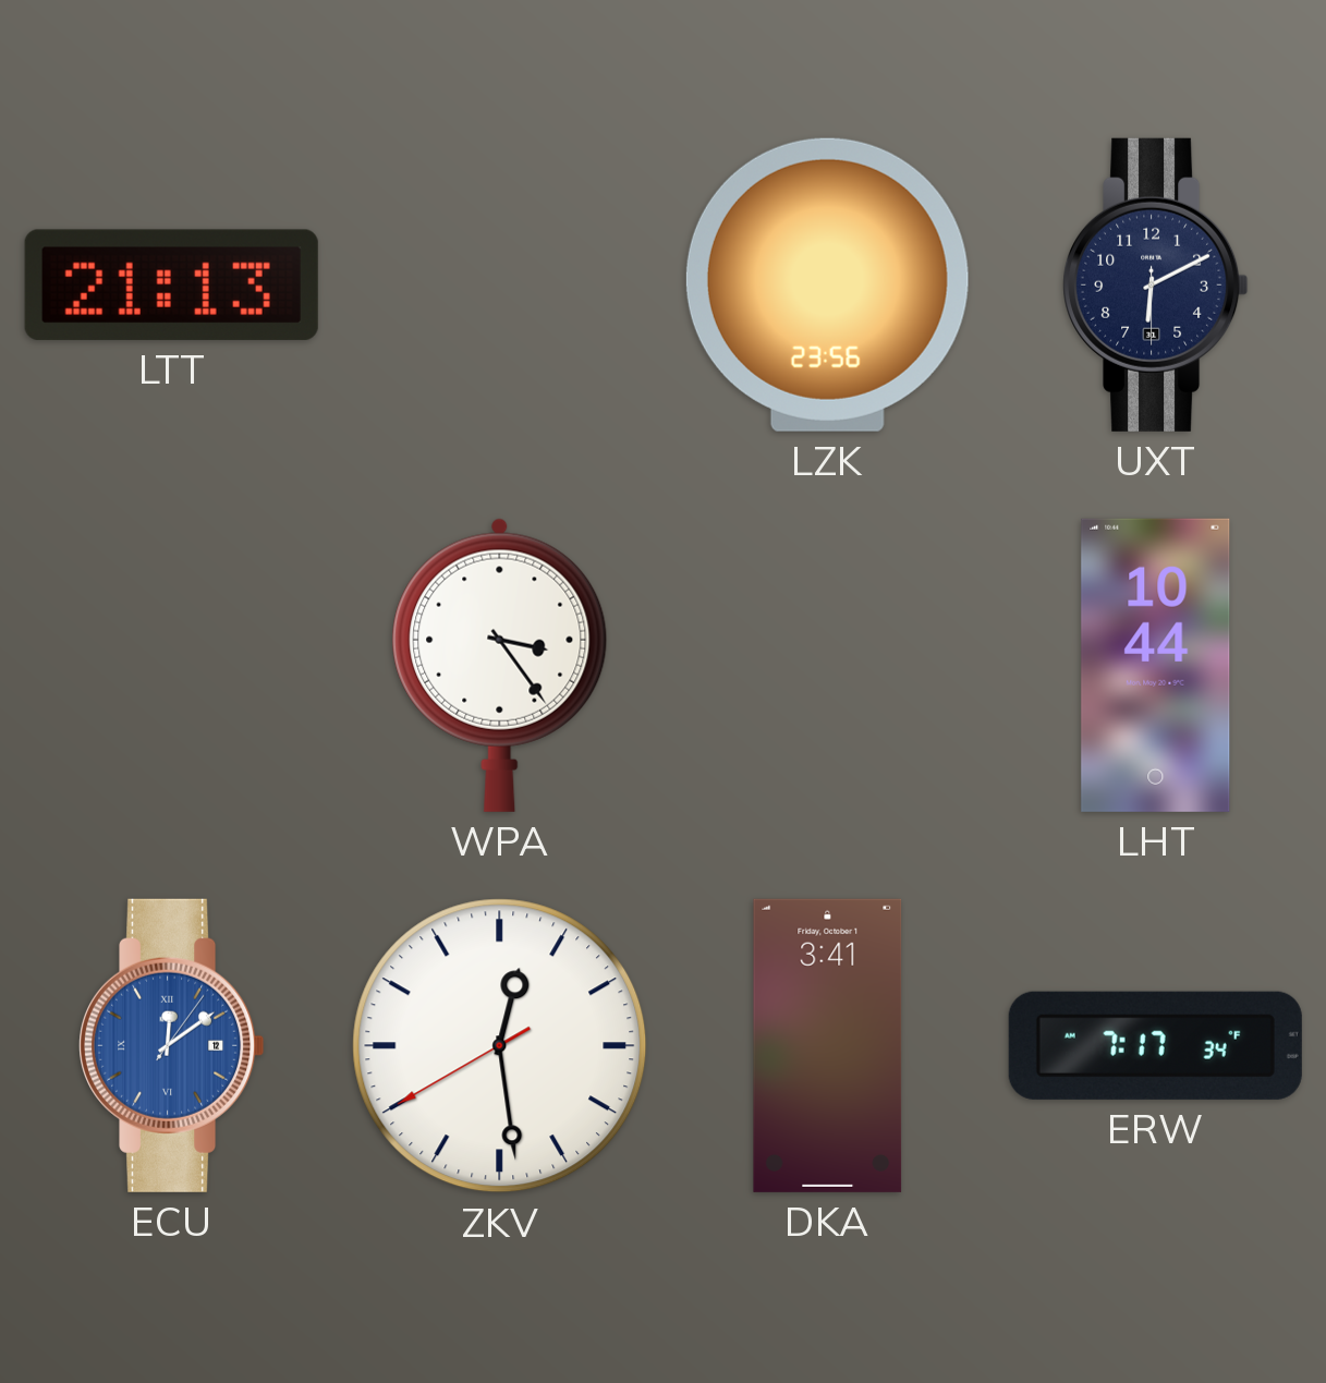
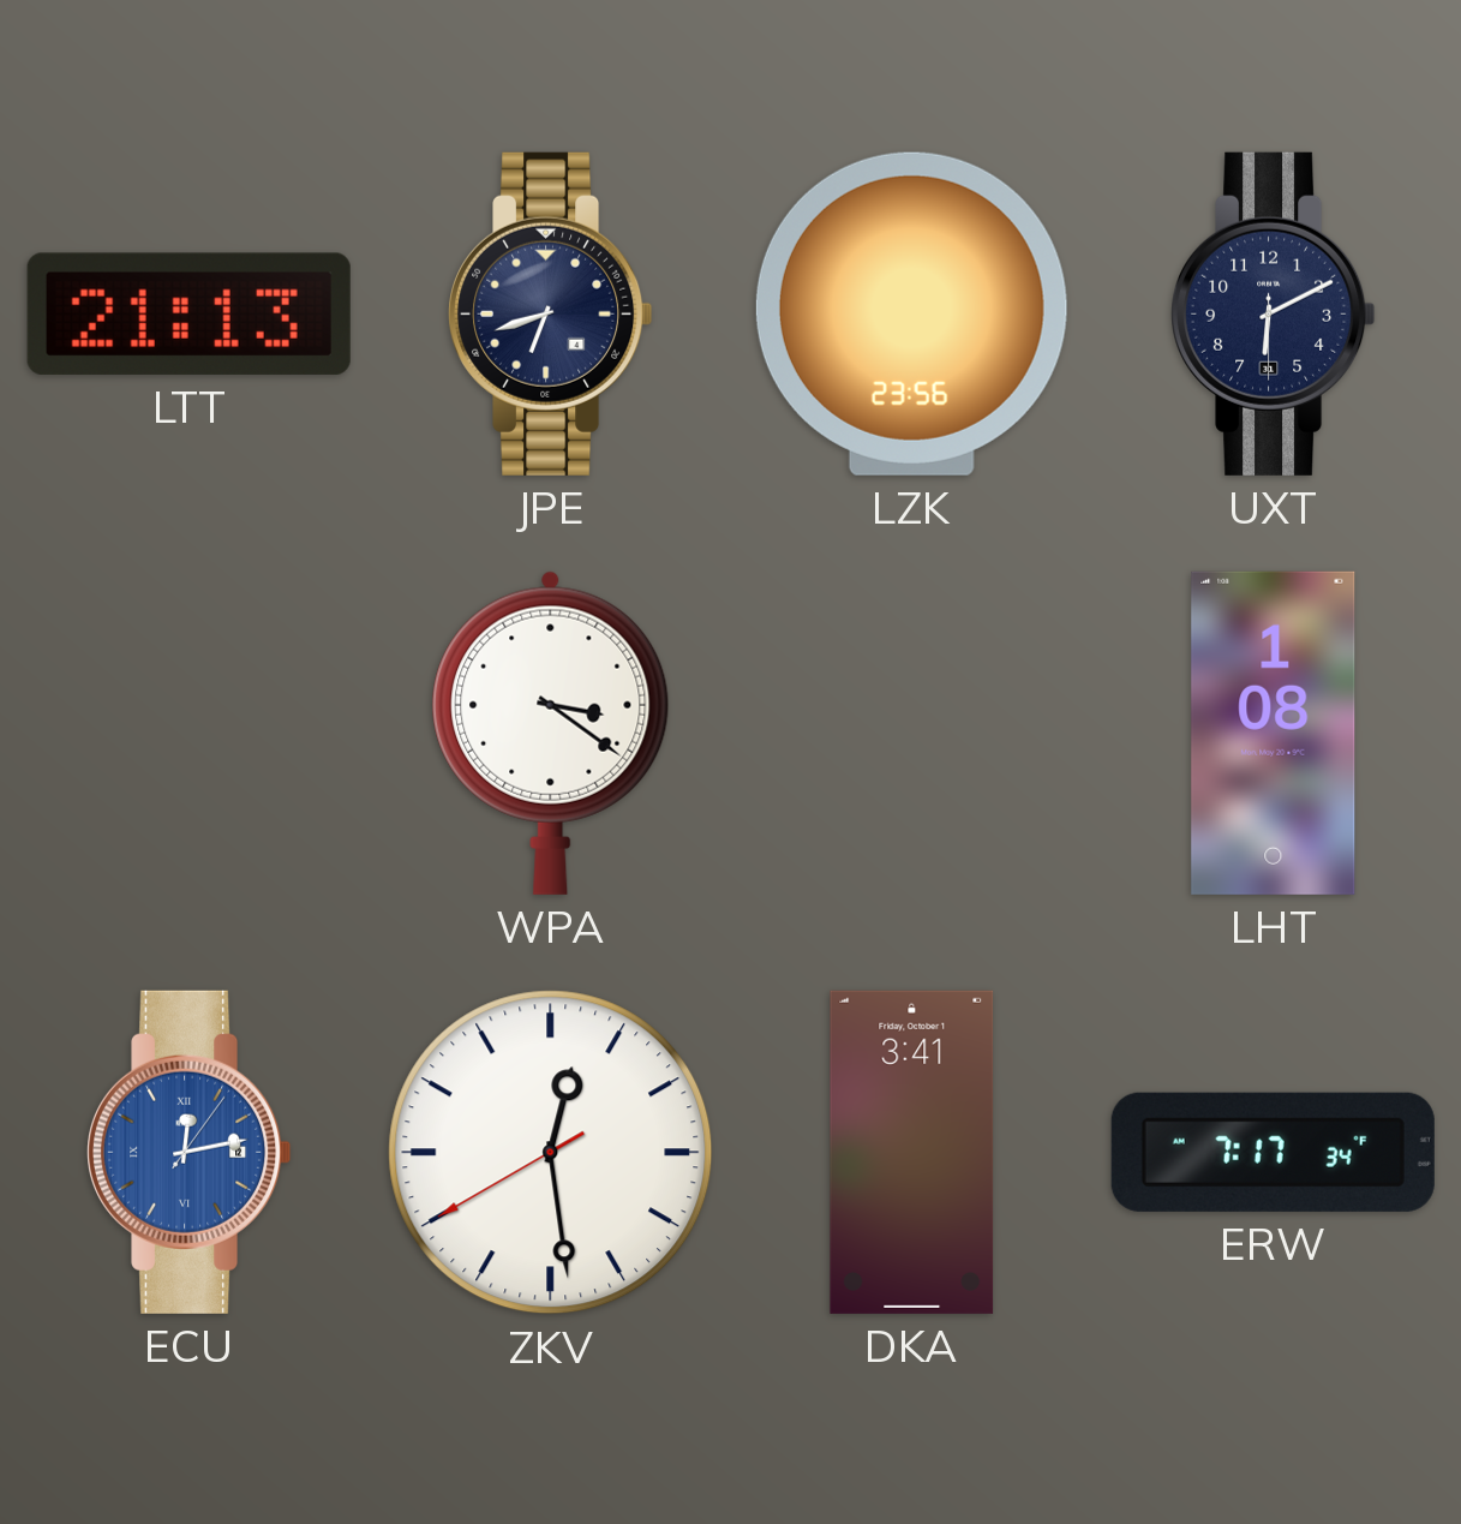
JPE: none -> 6:42 (551, 313)
WPA: 3:24 -> 3:21 (551, 733)
LHT: 10:44 -> 1:08 (1274, 733)
ECU: 12:09 -> 12:13 (190, 1152)
